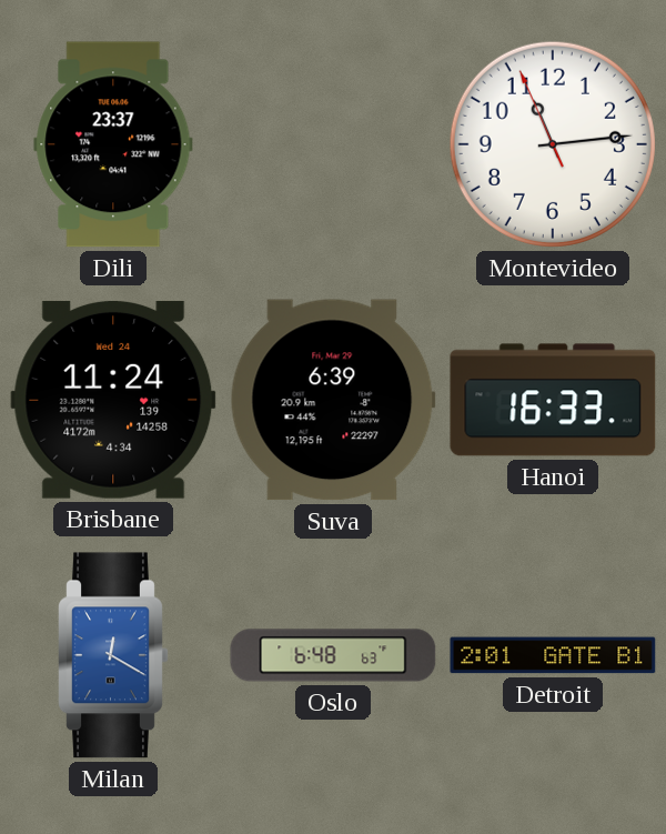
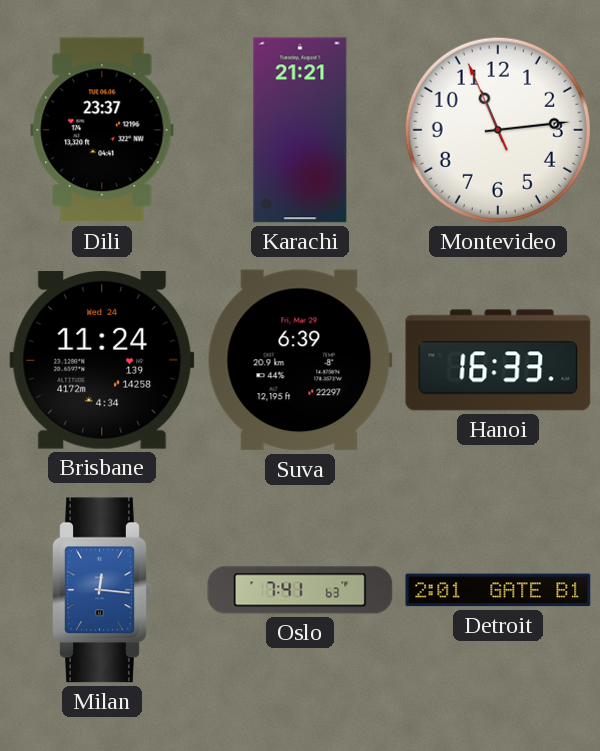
Karachi: none -> 21:21 (300, 130)
Milan: 12:20 -> 12:16 (102, 590)
Oslo: 6:48 -> 7:41 (300, 590)
